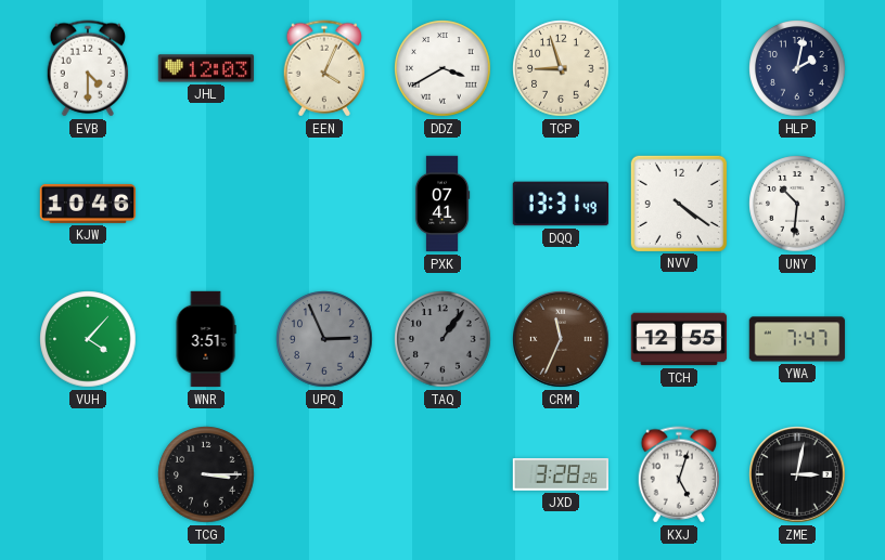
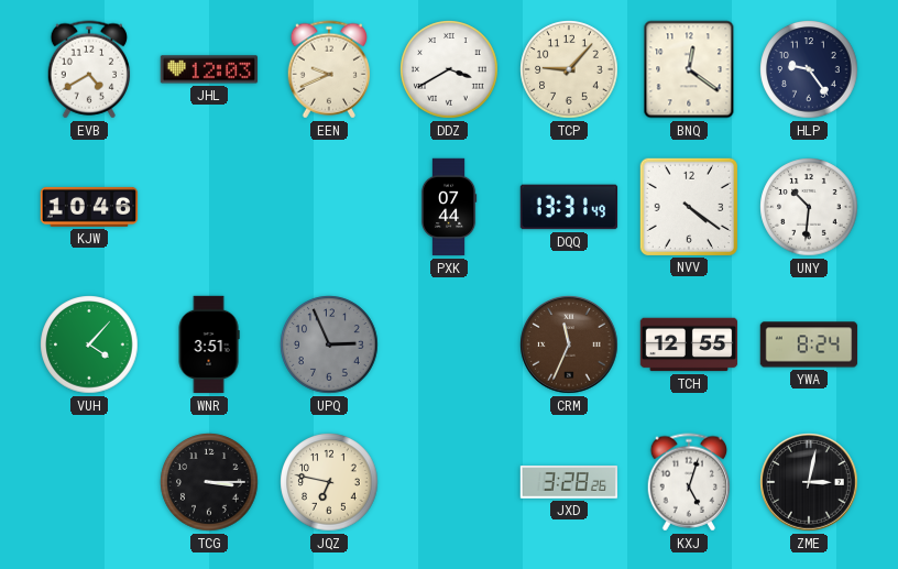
EVB: 4:30 -> 4:40 (89, 69)
EEN: 4:04 -> 9:41 (329, 69)
TCP: 8:57 -> 9:07 (569, 69)
BNQ: none -> 12:21 (689, 69)
HLP: 2:02 -> 9:24 (809, 69)
PXK: 07:41 -> 07:44 (449, 207)
TAQ: 1:06 -> none (442, 339)
YWA: 7:47 -> 8:24 (809, 344)
JQZ: none -> 6:47 (329, 482)
